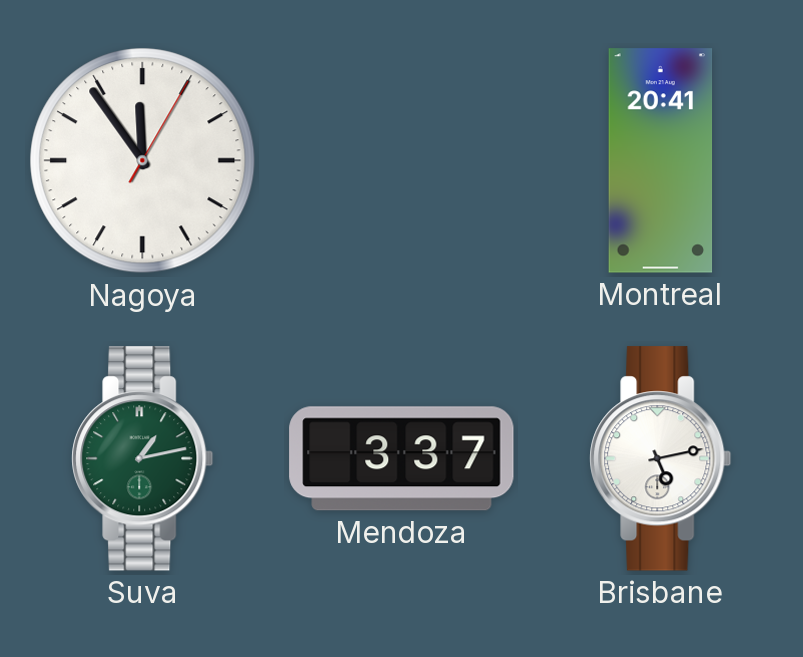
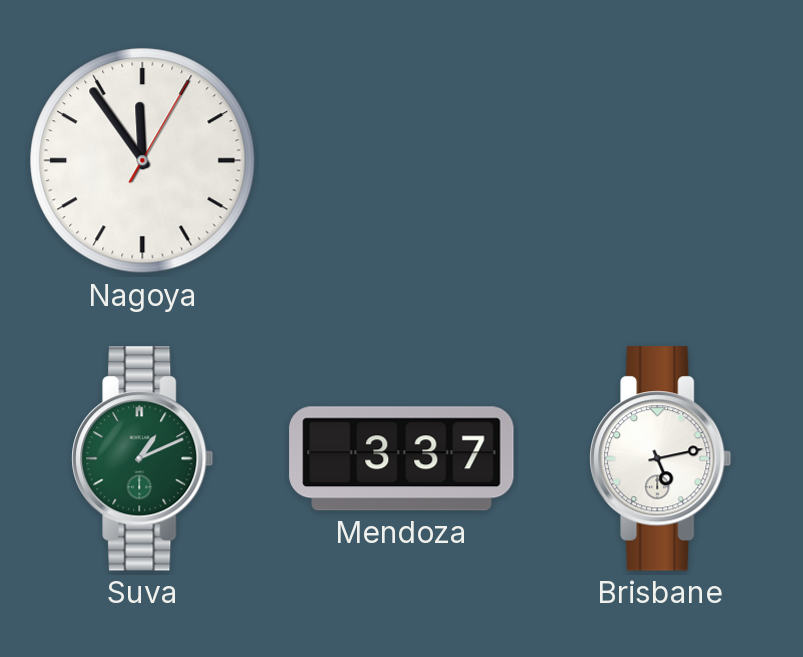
Montreal: 20:41 -> none (661, 161)
Suva: 1:13 -> 1:11 (143, 459)
